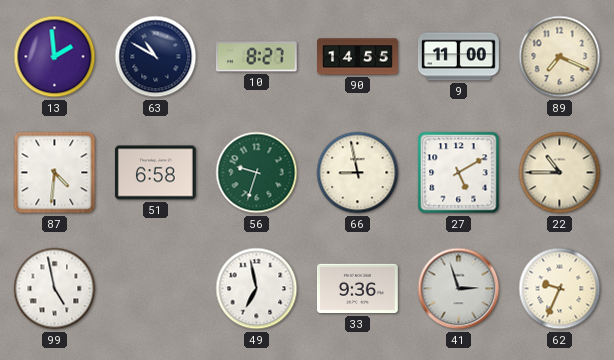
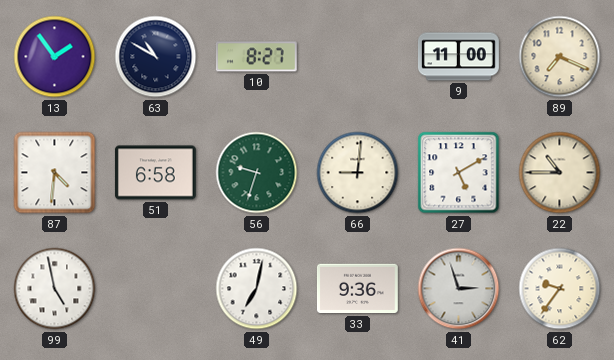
13: 1:59 -> 1:54 (55, 57)
90: 14:55 -> none (358, 57)
66: 8:58 -> 9:01 (358, 173)
49: 6:58 -> 7:02 (257, 289)
62: 9:34 -> 9:36 (560, 289)
